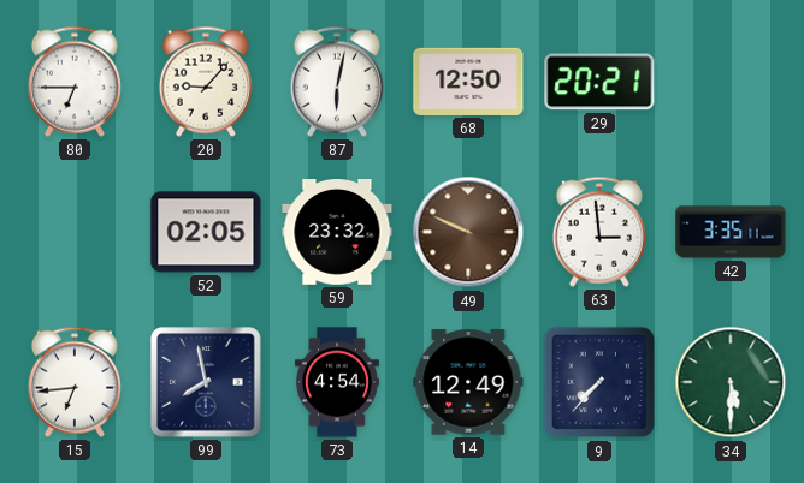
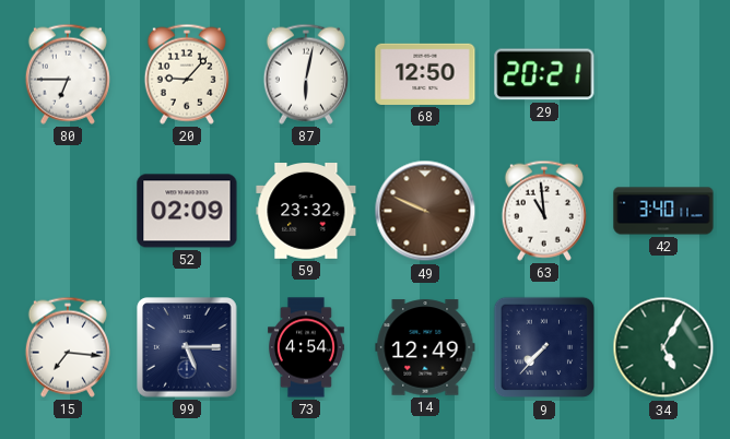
52: 02:05 -> 02:09 (187, 211)
63: 2:59 -> 10:59 (544, 211)
42: 3:35 -> 3:40 (663, 211)
15: 6:44 -> 7:16 (68, 347)
99: 7:58 -> 5:15 (187, 347)
34: 5:30 -> 5:05 (663, 347)
